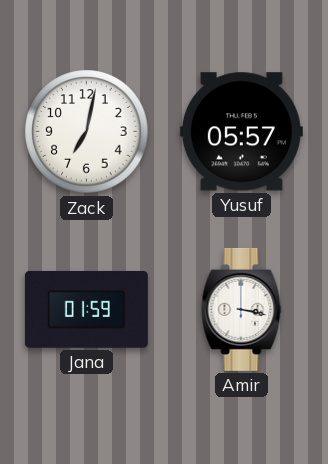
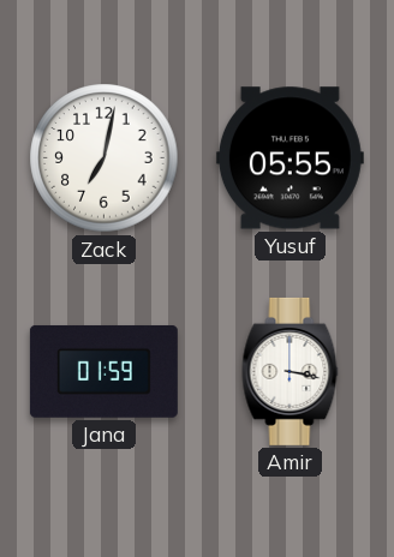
Yusuf: 05:57 -> 05:55 (289, 158)
